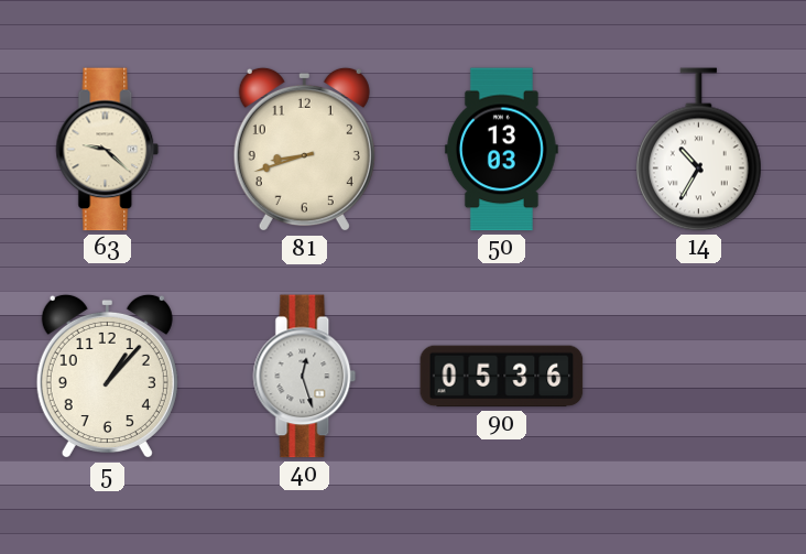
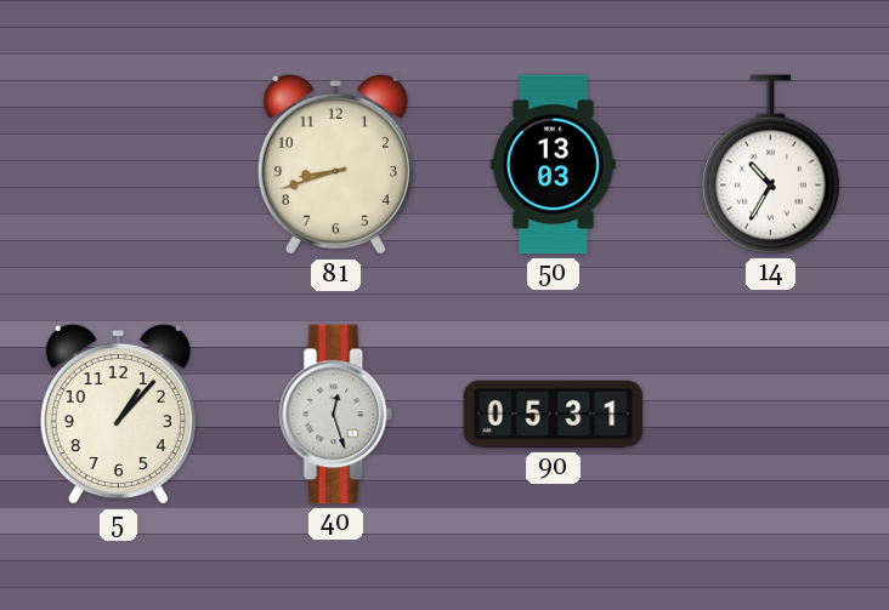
63: 9:22 -> none (108, 150)
90: 05:36 -> 05:31 (554, 415)
